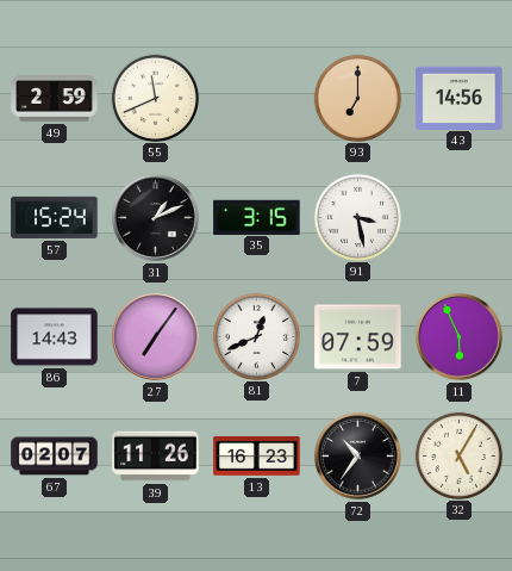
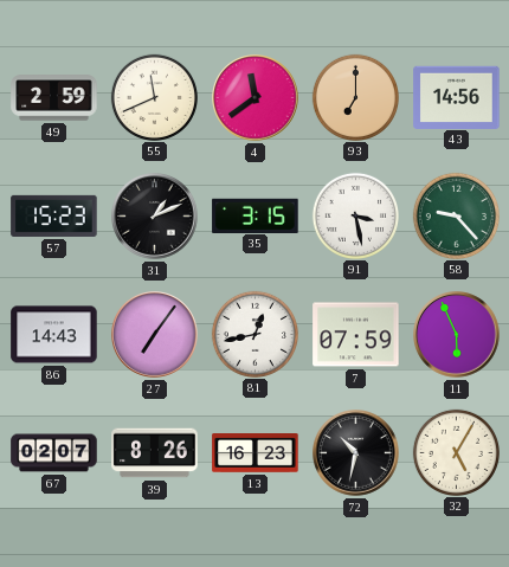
4: none -> 11:39 (256, 98)
57: 15:24 -> 15:23 (54, 215)
58: none -> 9:23 (456, 215)
81: 12:41 -> 12:43 (254, 334)
39: 11:26 -> 8:26 (155, 453)
72: 10:36 -> 10:32 (356, 453)
